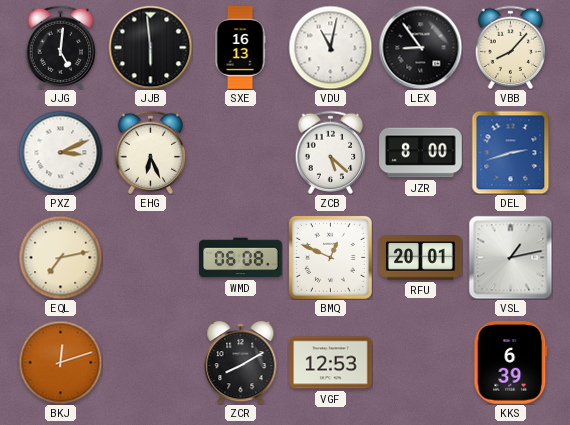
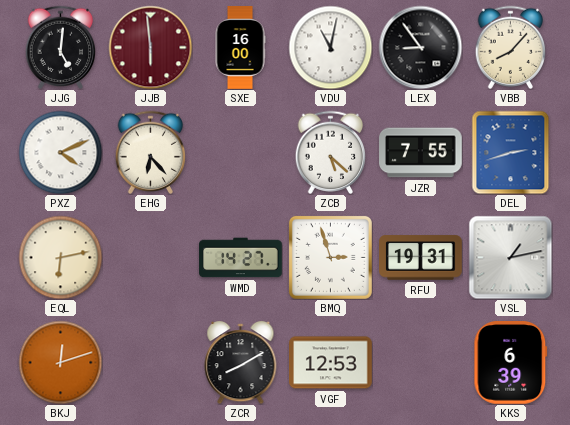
JJB dial: black -> burgundy (150, 47)
SXE: 16:13 -> 16:00 (240, 48)
PXZ: 3:11 -> 4:11 (60, 152)
EHG: 6:26 -> 6:23 (151, 152)
JZR: 8:00 -> 7:55 (421, 153)
EQL: 7:13 -> 6:13 (60, 257)
WMD: 06:08 -> 14:27 (241, 258)
BMQ: 12:49 -> 2:57 (330, 257)
RFU: 20:01 -> 19:31 (421, 258)
